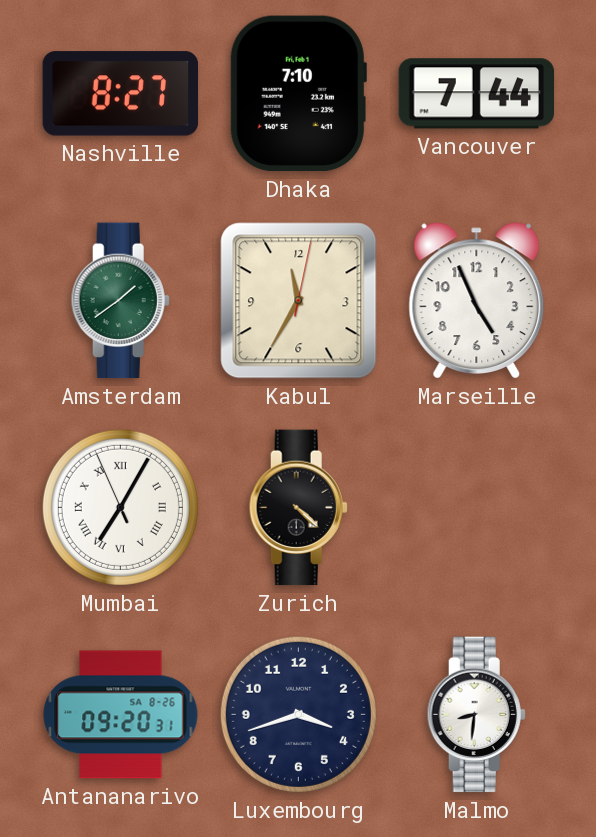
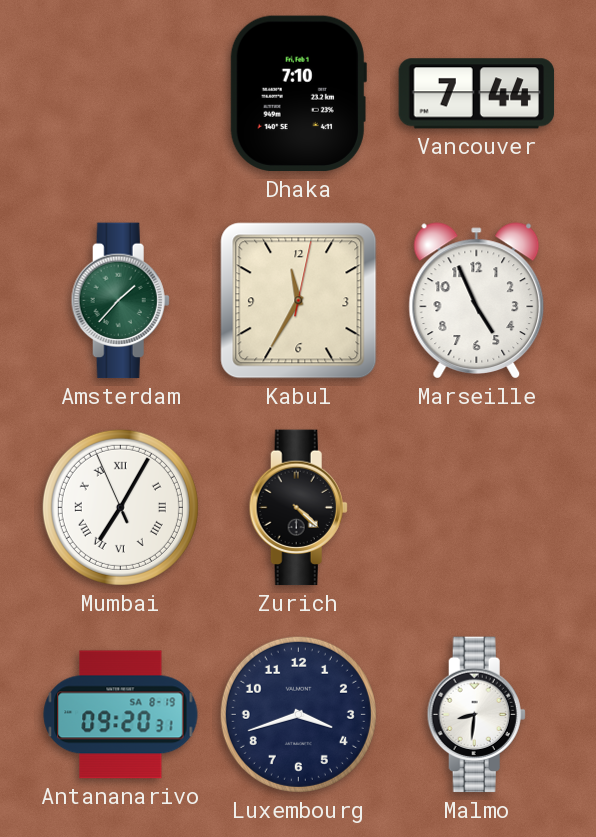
Nashville: 8:27 -> none (121, 94)
Amsterdam: 1:39 -> 1:37 (120, 301)
Antananarivo date: SA 8-26 -> SA 8-19 (121, 715)
